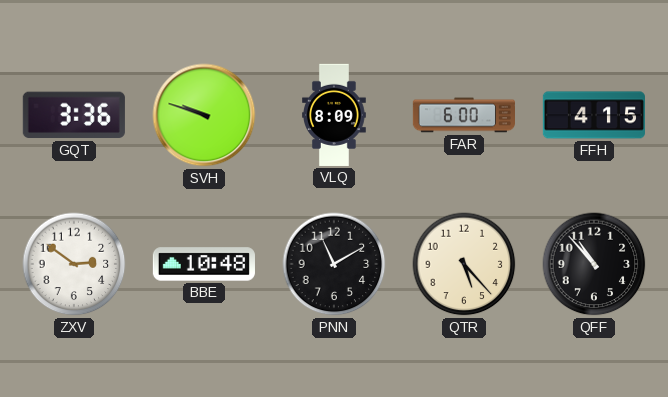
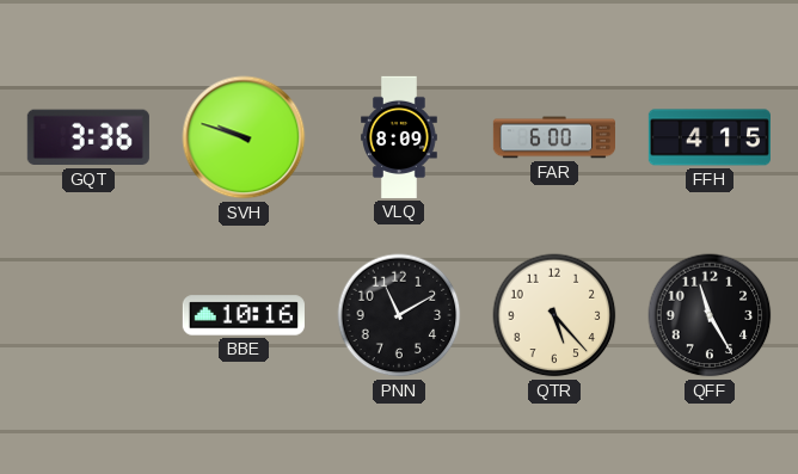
ZXV: 2:51 -> none (74, 264)
BBE: 10:48 -> 10:16 (244, 315)
QFF: 10:53 -> 11:25 (710, 315)
